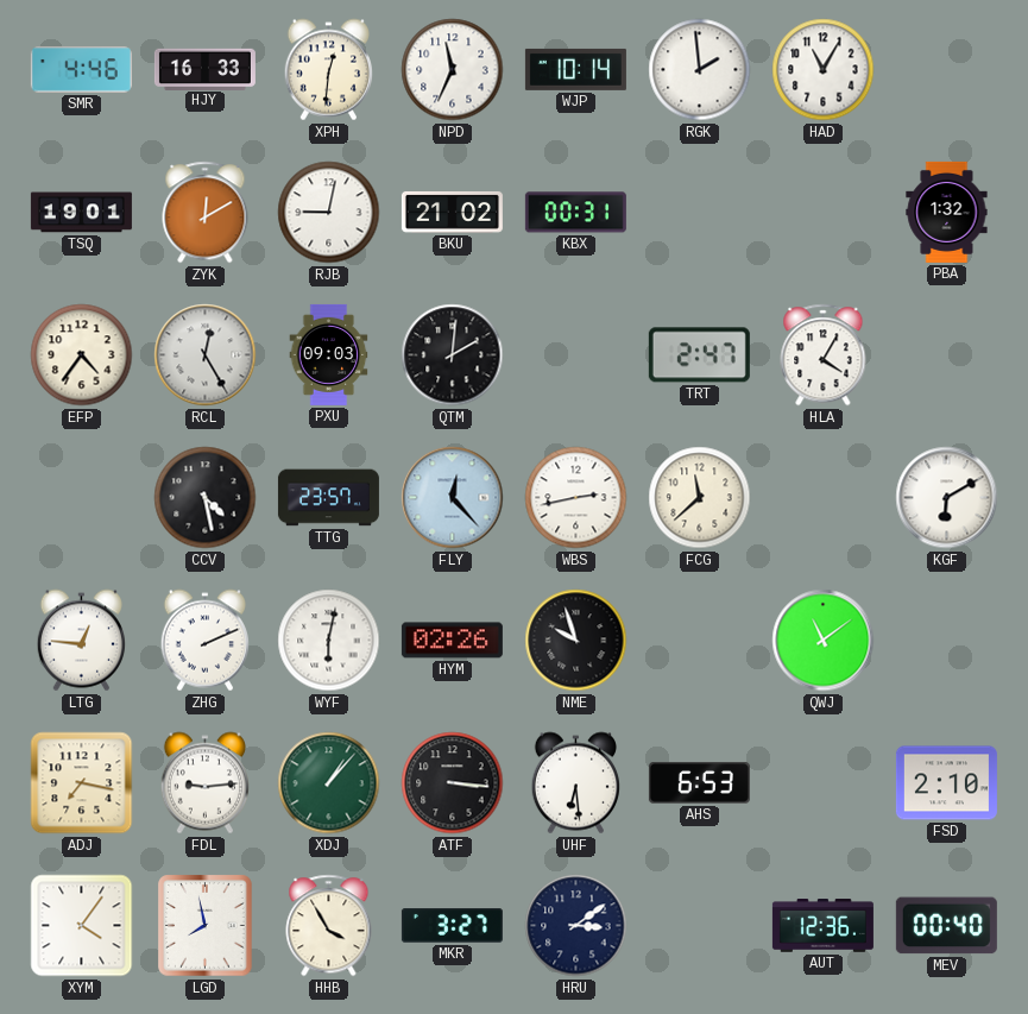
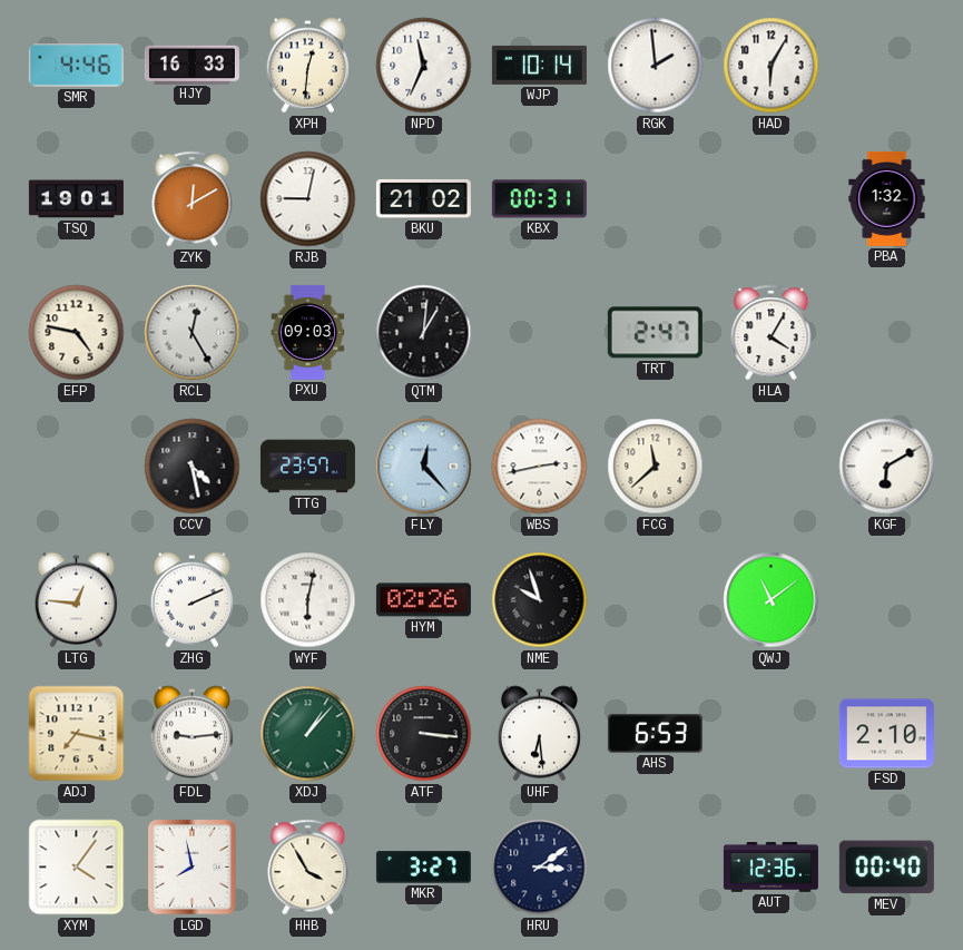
HAD: 11:05 -> 6:05 (772, 66)
EFP: 4:36 -> 4:47 (77, 333)
QTM: 2:01 -> 1:01 (424, 333)
